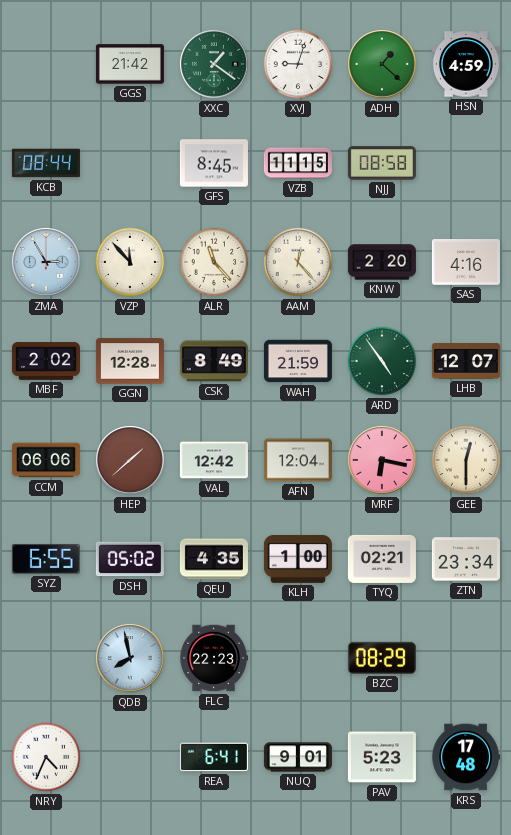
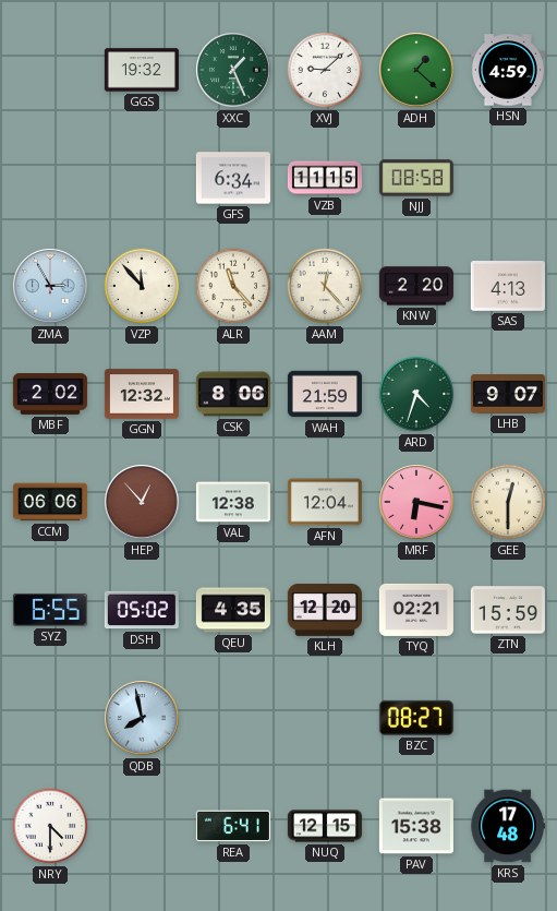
GGS: 21:42 -> 19:32 (142, 70)
XXC: 1:21 -> 1:26 (233, 70)
XVJ: 9:03 -> 9:08 (325, 70)
KCB: 08:44 -> none (46, 163)
GFS: 8:45 -> 6:34 (233, 178)
SAS: 4:16 -> 4:13 (508, 287)
GGN: 12:28 -> 12:32 (142, 394)
CSK: 8:49 -> 8:06 (233, 394)
ARD: 4:54 -> 4:33 (416, 394)
LHB: 12:07 -> 9:07 (508, 394)
HEP: 1:38 -> 12:53 (142, 502)
VAL: 12:42 -> 12:38 (233, 502)
KLH: 1:00 -> 12:20 (325, 610)
ZTN: 23:34 -> 15:59 (508, 610)
FLC: 22:23 -> none (214, 658)
BZC: 08:29 -> 08:27 (416, 718)
NRY: 4:34 -> 4:30 (50, 826)
NUQ: 9:01 -> 12:15 (325, 826)
PAV: 5:23 -> 15:38 (416, 826)
